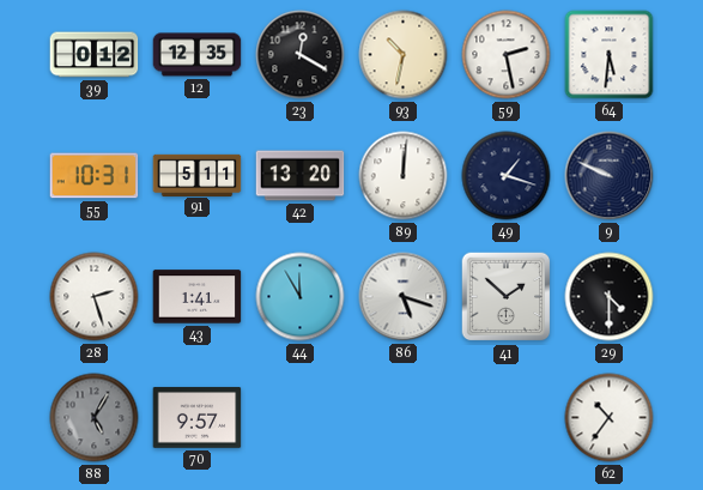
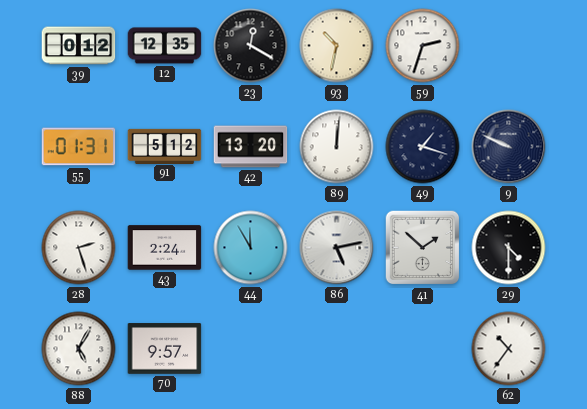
59: 2:28 -> 2:33 (423, 46)
64: 5:31 -> none (610, 55)
55: 10:31 -> 01:31 (79, 147)
91: 5:11 -> 5:12 (165, 146)
43: 1:41 -> 2:24 (165, 248)
86: 5:18 -> 5:13 (337, 248)
88 dial: grey -> white (79, 349)
